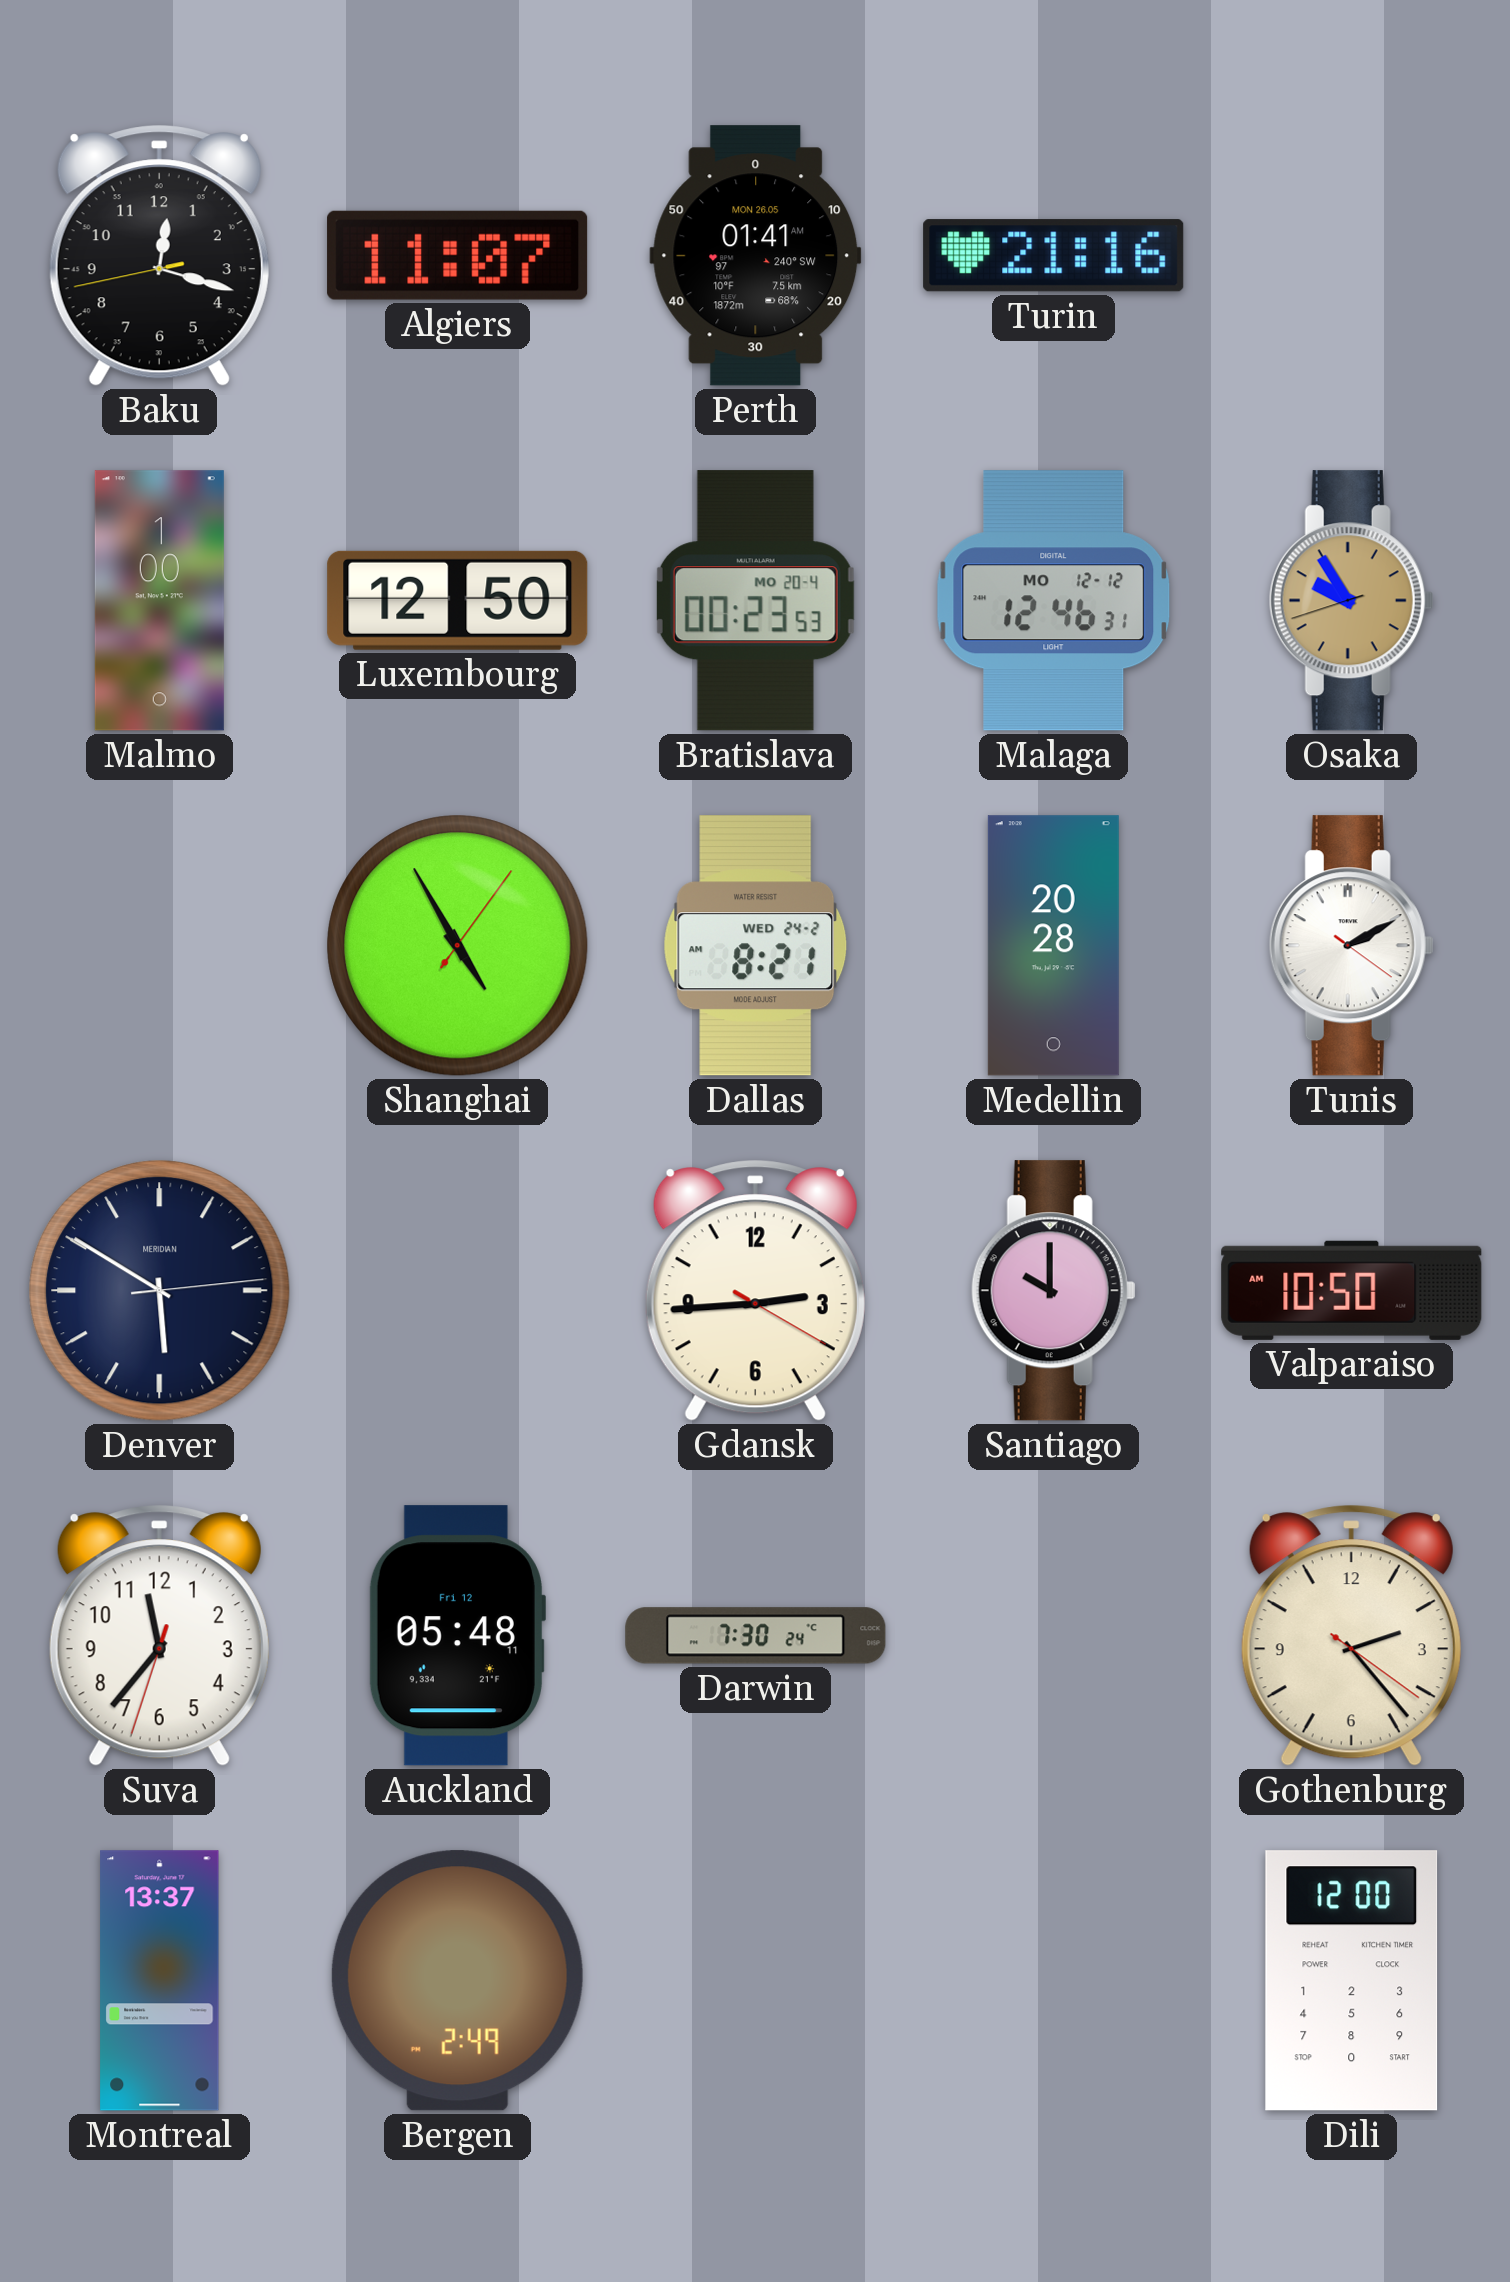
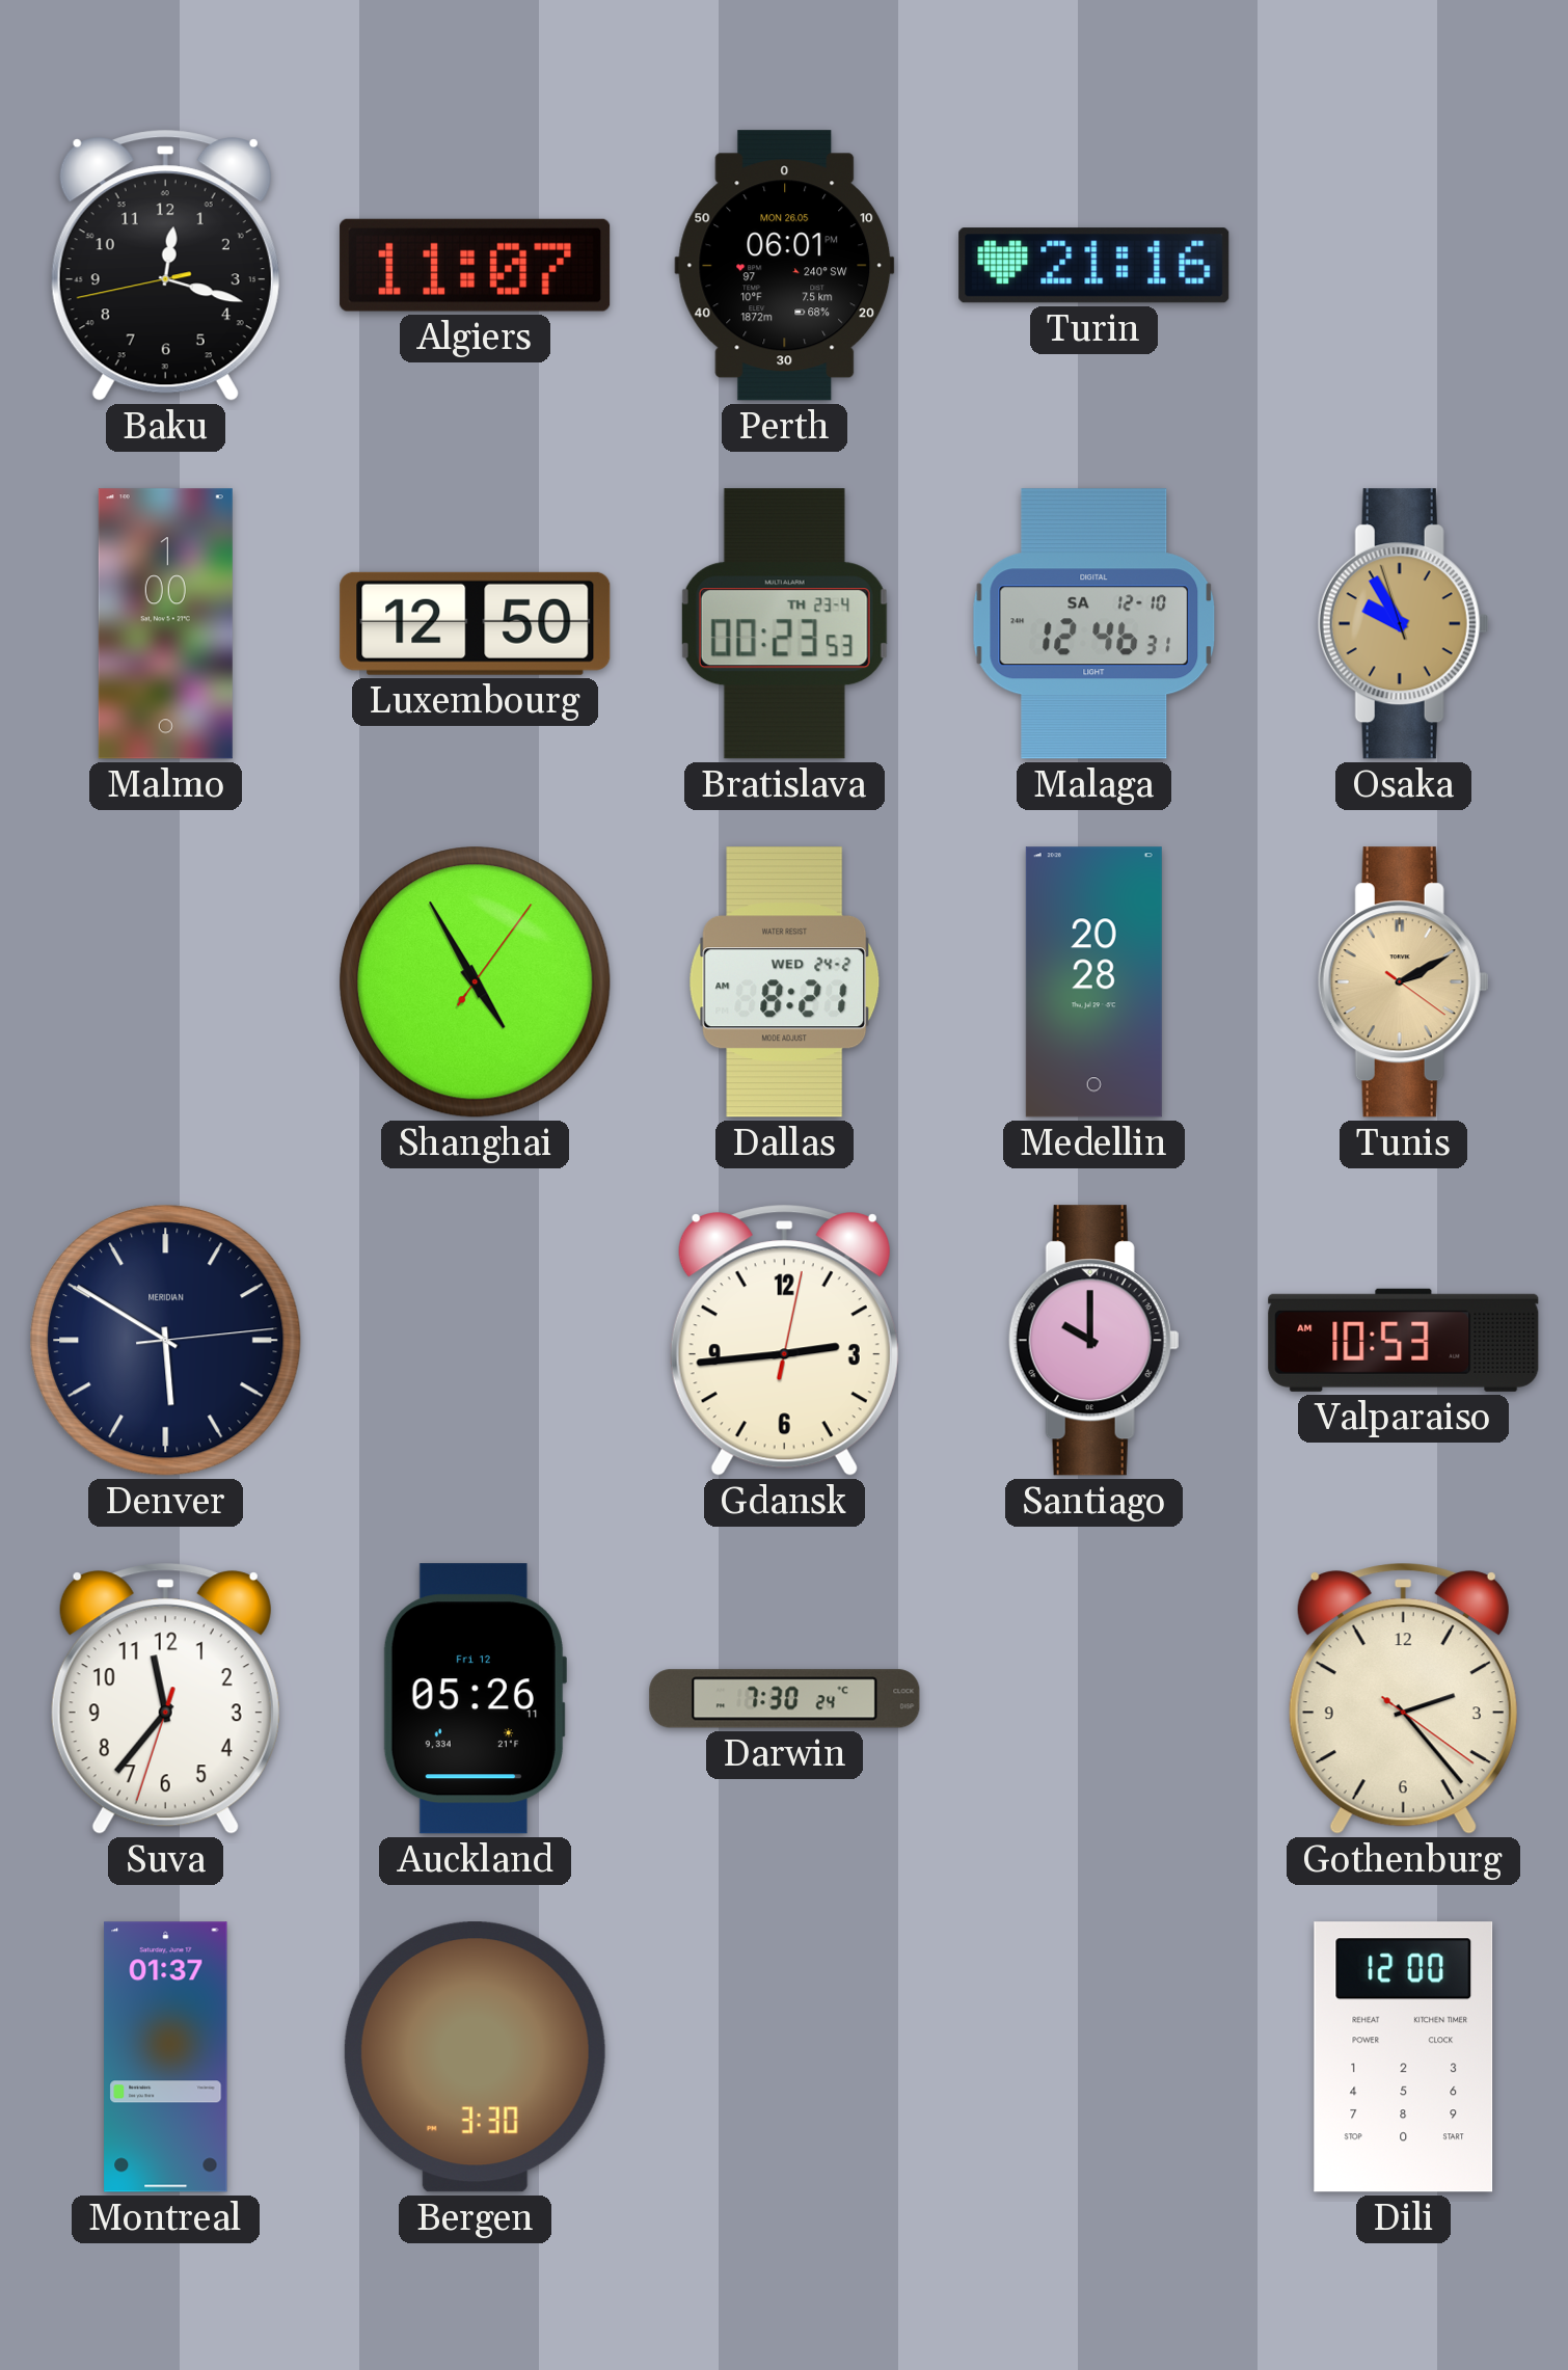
Perth: 01:41 -> 06:01 (785, 266)
Bratislava date: MO 20-4 -> TH 23-4 (784, 624)
Malaga date: MO 12-12 -> SA 12-10 (1094, 624)
Osaka: 9:54:42 -> 9:54:57 (1403, 624)
Tunis dial: white -> champagne (1403, 982)
Gdansk: 2:44:20 -> 2:44:02 (784, 1341)
Valparaiso: 10:50 -> 10:53 (1404, 1340)
Auckland: 05:48 -> 05:26 (475, 1699)
Montreal: 13:37 -> 01:37 (166, 2057)
Bergen: 2:49 -> 3:30 (475, 2057)
